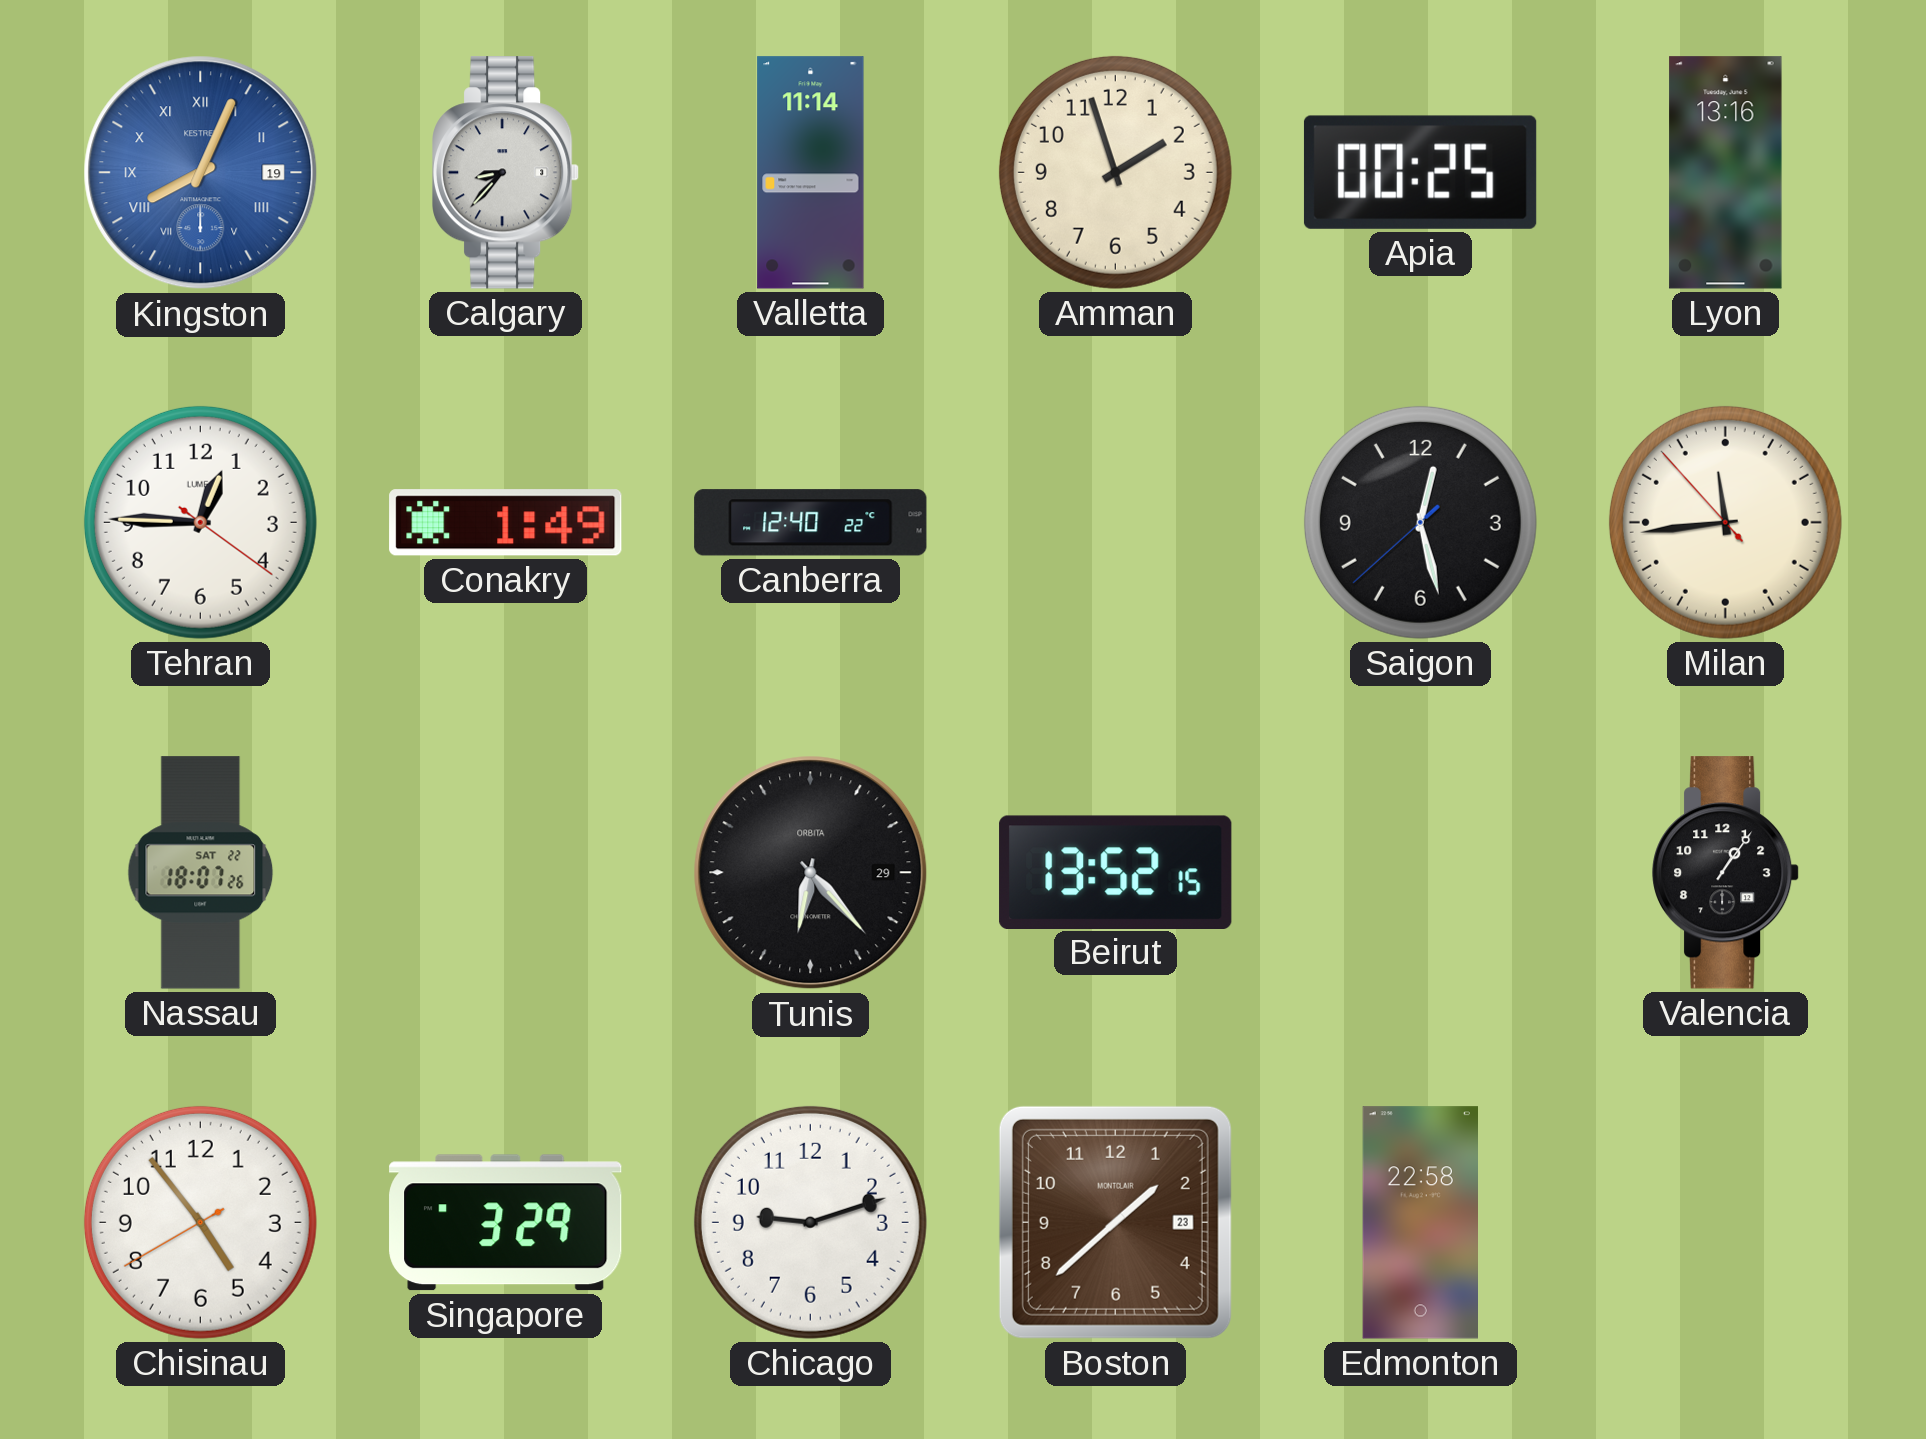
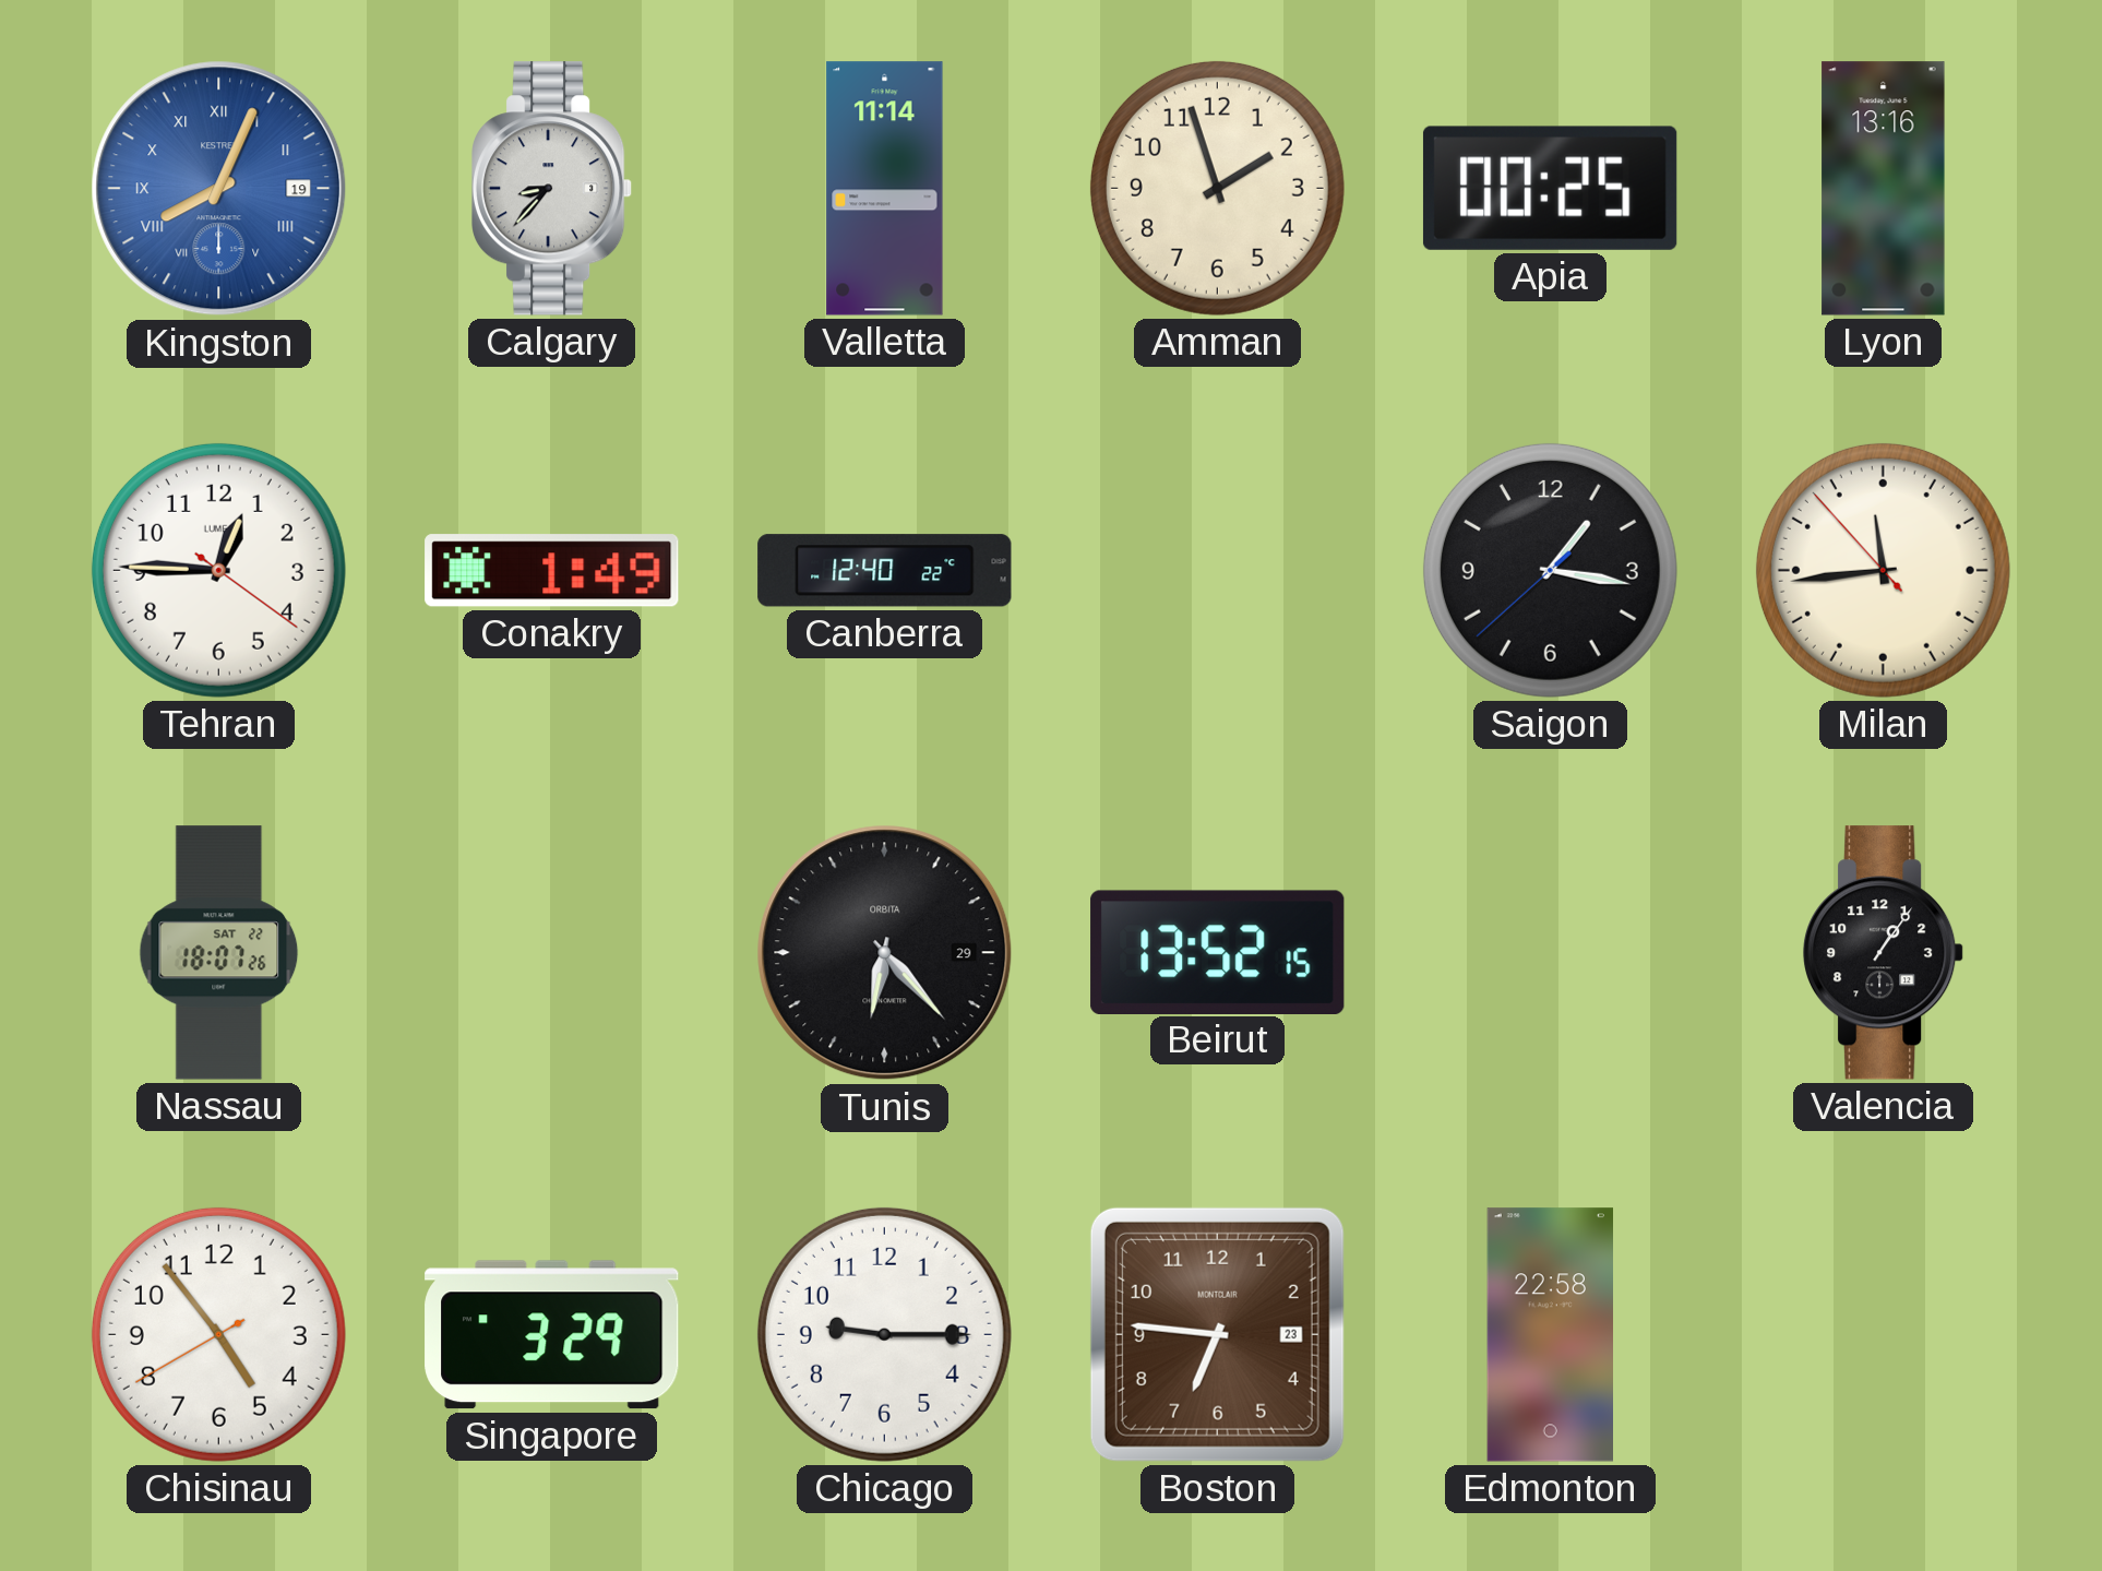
Saigon: 12:27 -> 1:16 (1550, 570)
Chicago: 9:12 -> 9:15 (884, 1334)
Boston: 1:38 -> 6:46 (1217, 1334)
